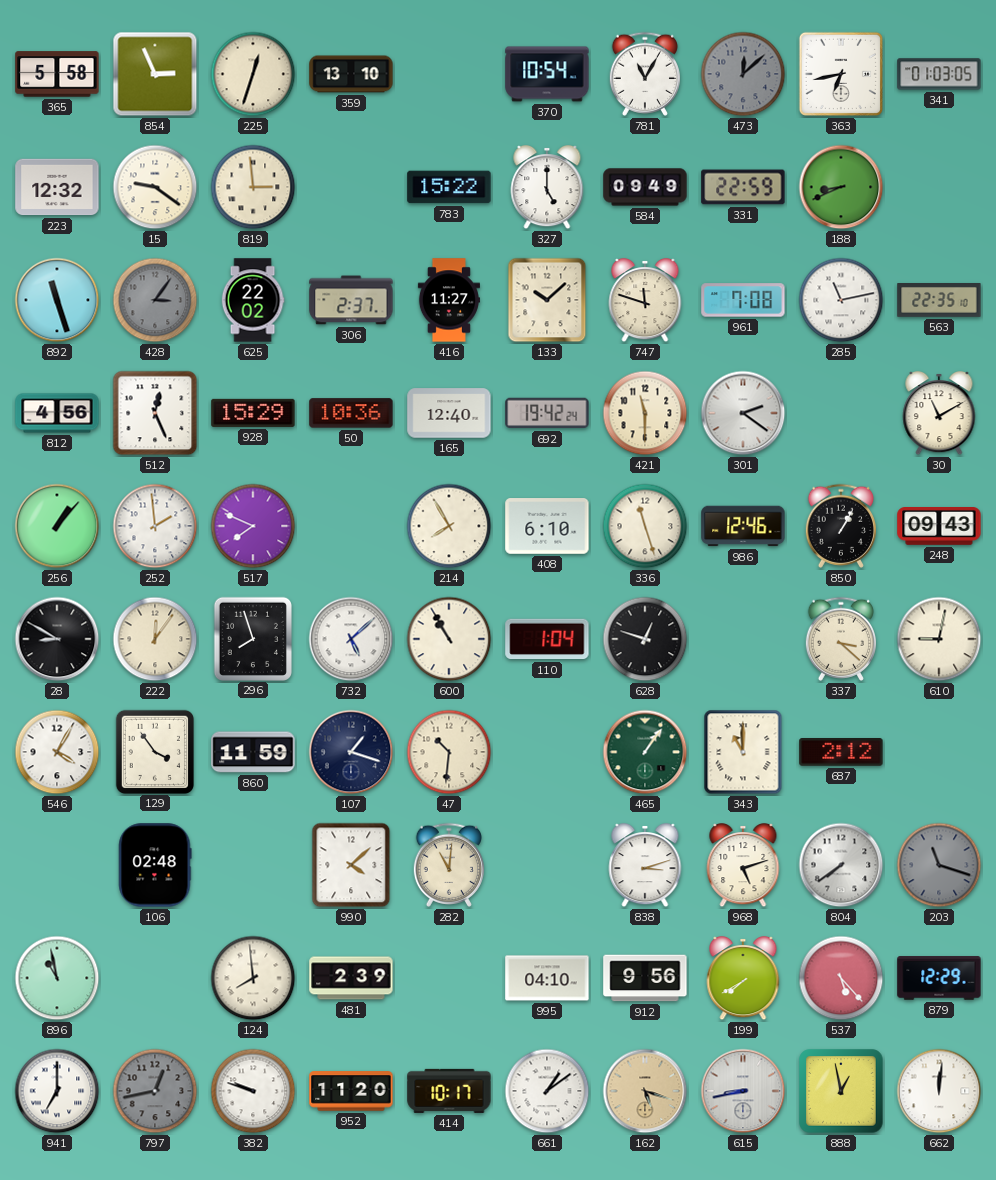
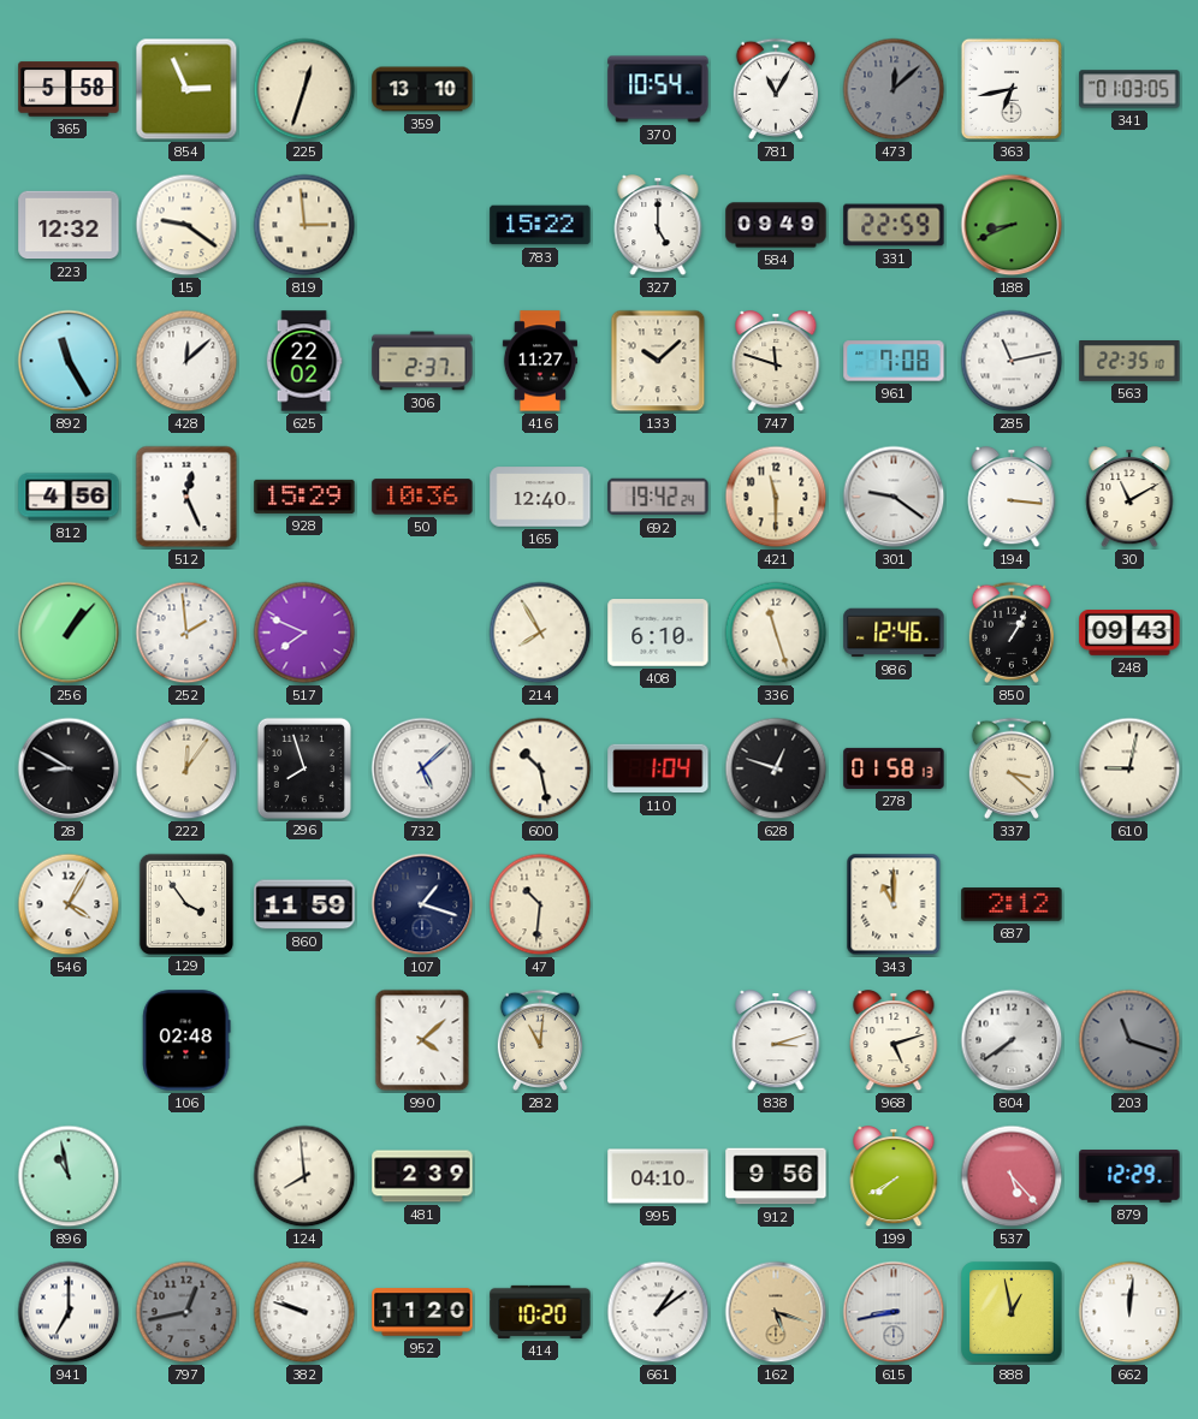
892: 11:27 -> 11:25 (69, 361)
428: 3:06 -> 12:08 (186, 361)
428 dial: grey -> white (186, 361)
301: 2:21 -> 9:21 (894, 497)
194: none -> 3:16 (1012, 498)
600: 10:55 -> 10:28 (540, 768)
278: none -> 01:58 (894, 768)
465: 1:06 -> none (645, 752)
414: 10:17 -> 10:20 (540, 1312)
